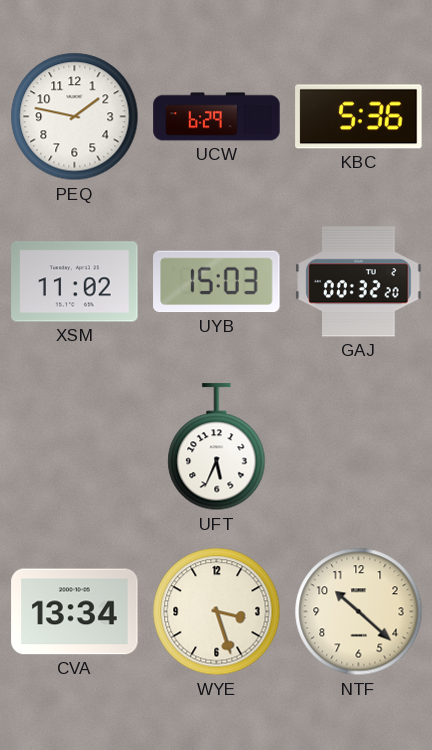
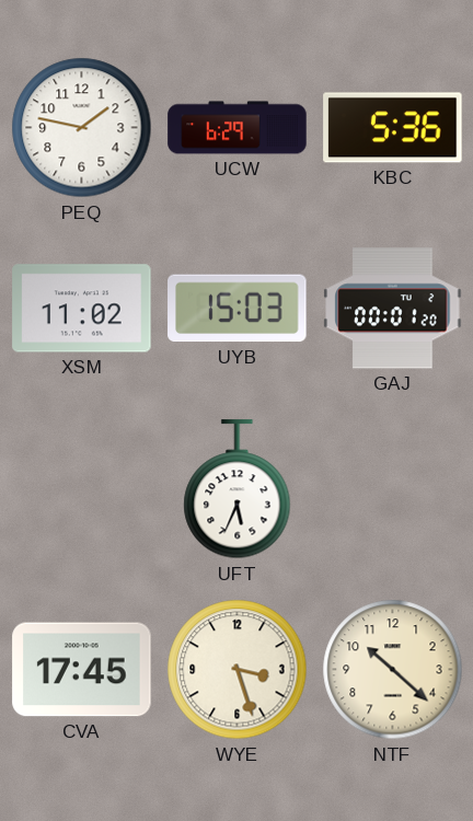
GAJ: 00:32 -> 00:01 (393, 309)
CVA: 13:34 -> 17:45 (82, 670)
